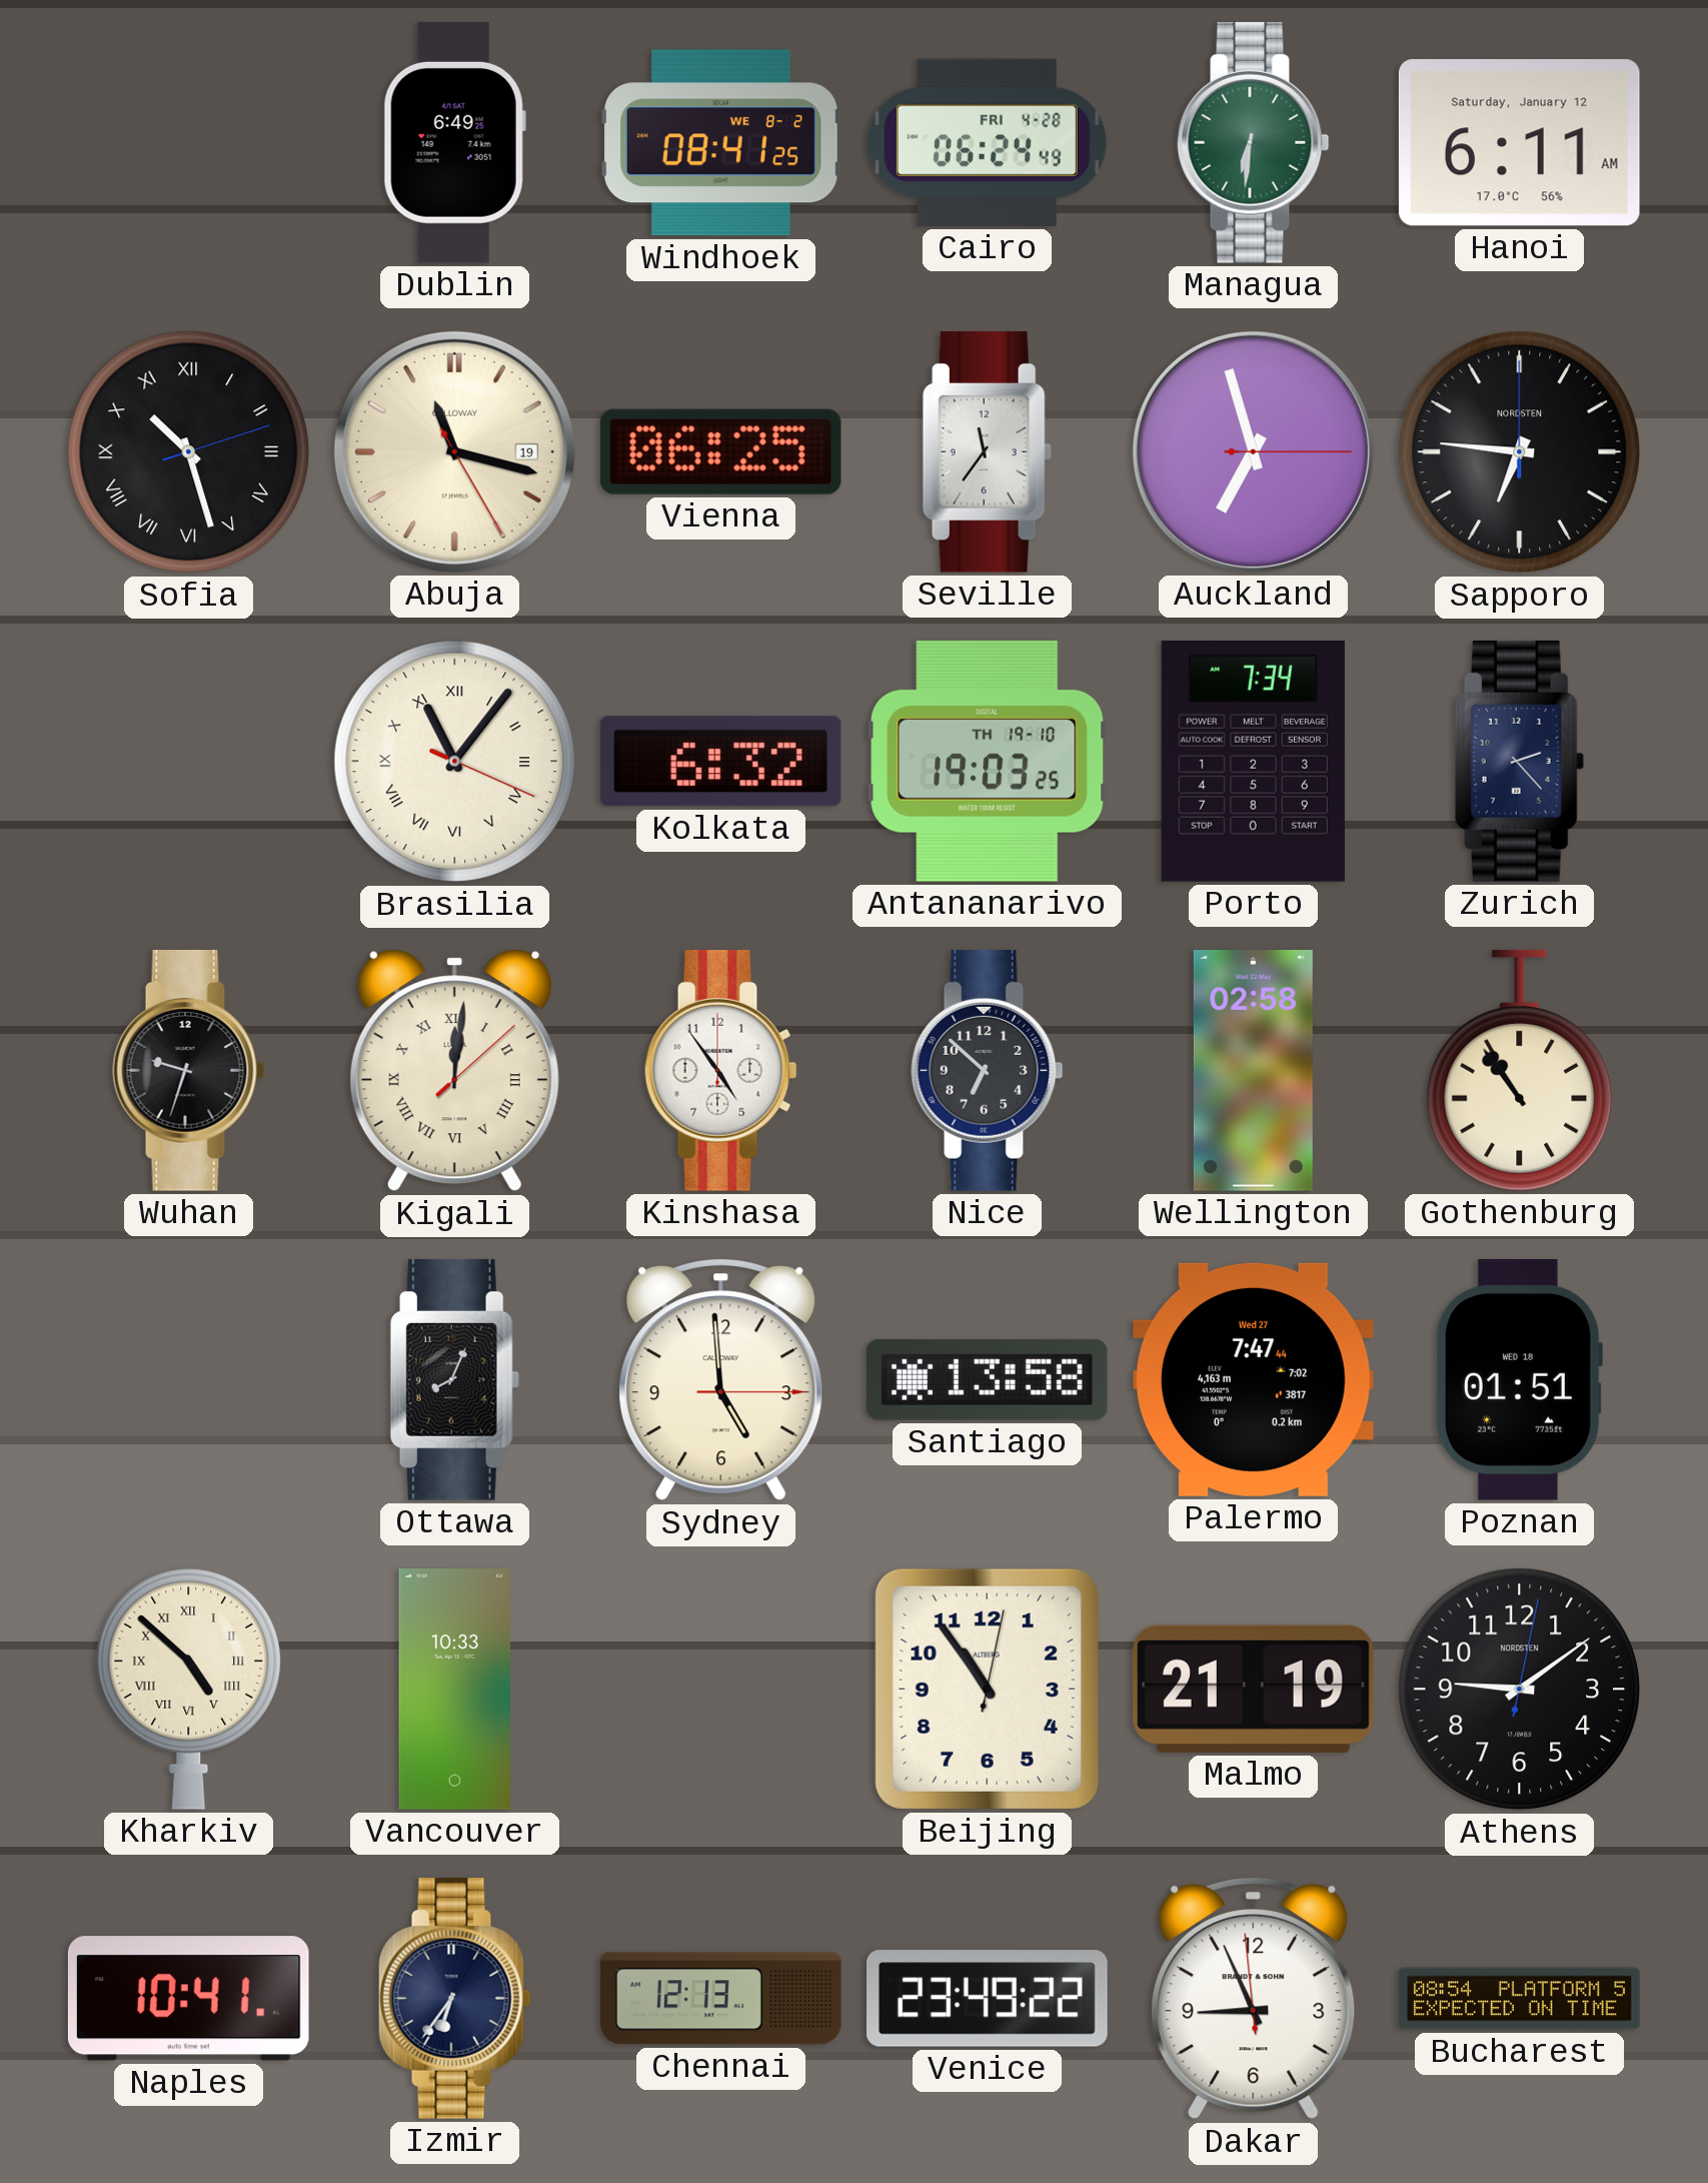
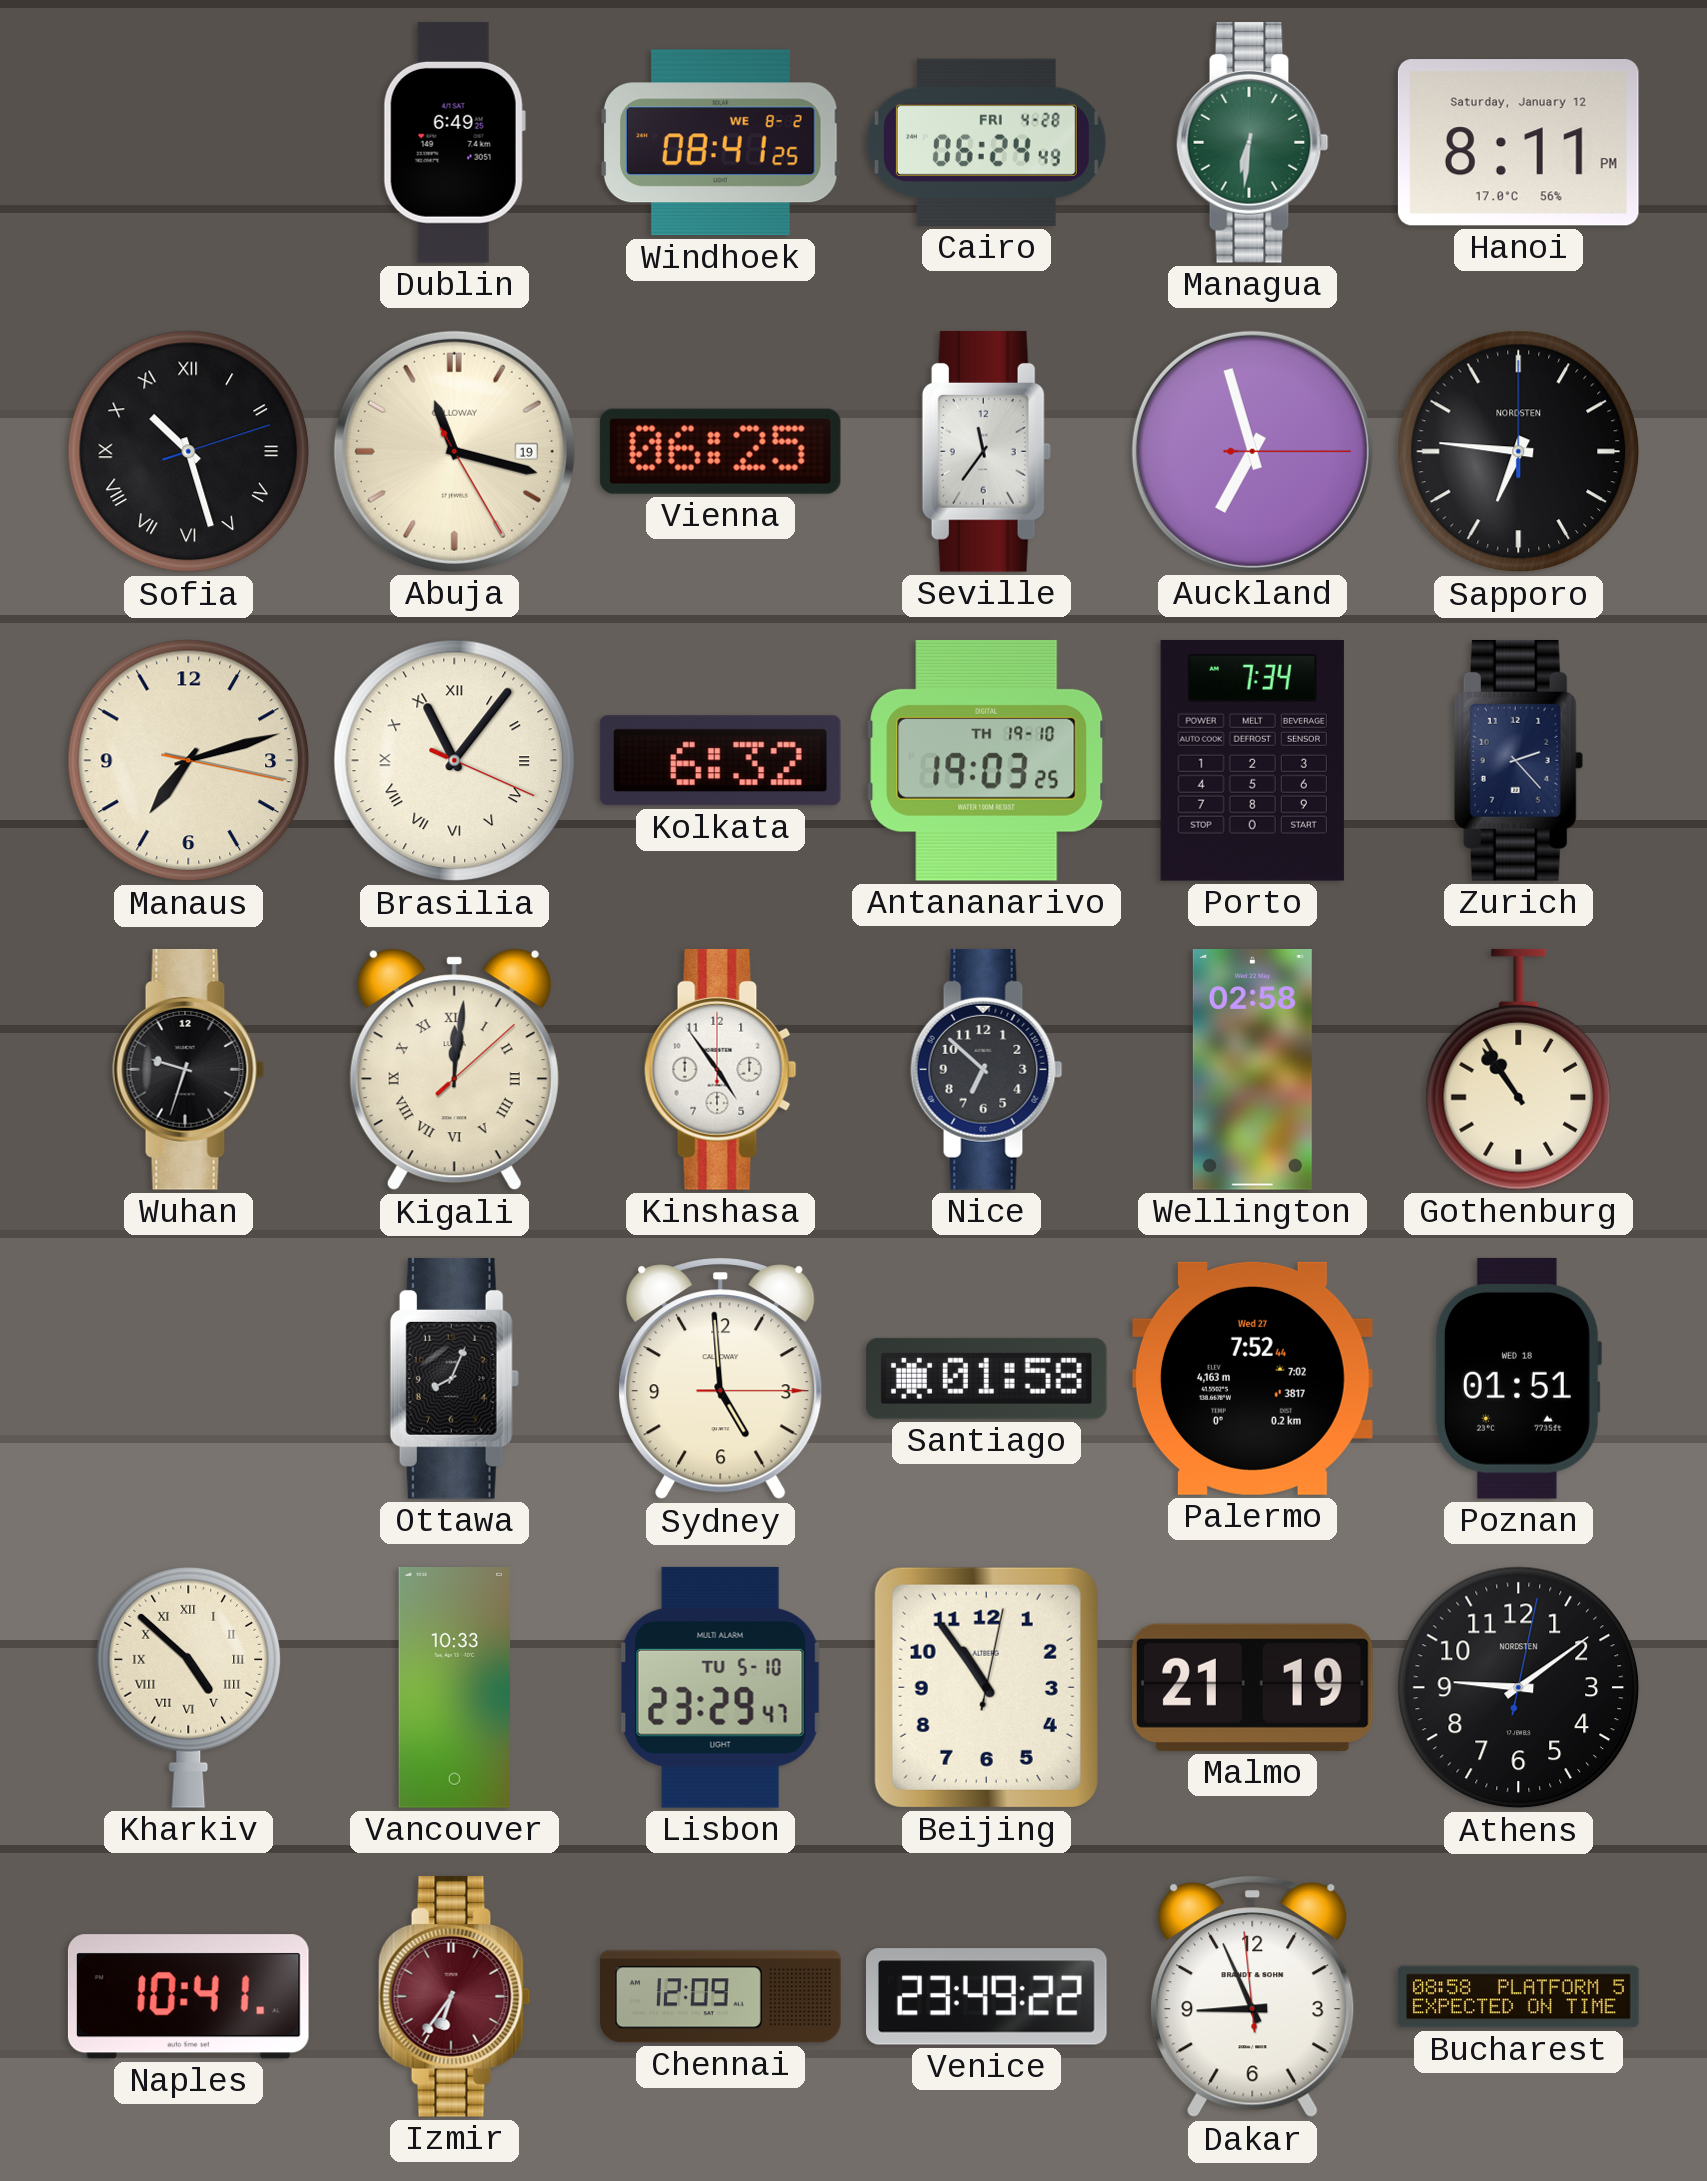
Hanoi: 6:11 -> 8:11 (1518, 143)
Manaus: none -> 7:12 (189, 761)
Santiago: 13:58 -> 01:58 (986, 1378)
Palermo: 7:47 -> 7:52 (1252, 1378)
Lisbon: none -> 23:29 (721, 1687)
Izmir dial: navy -> burgundy (455, 1996)
Chennai: 12:13 -> 12:09 (721, 1997)
Bucharest: 08:54 -> 08:58 (1519, 1997)
